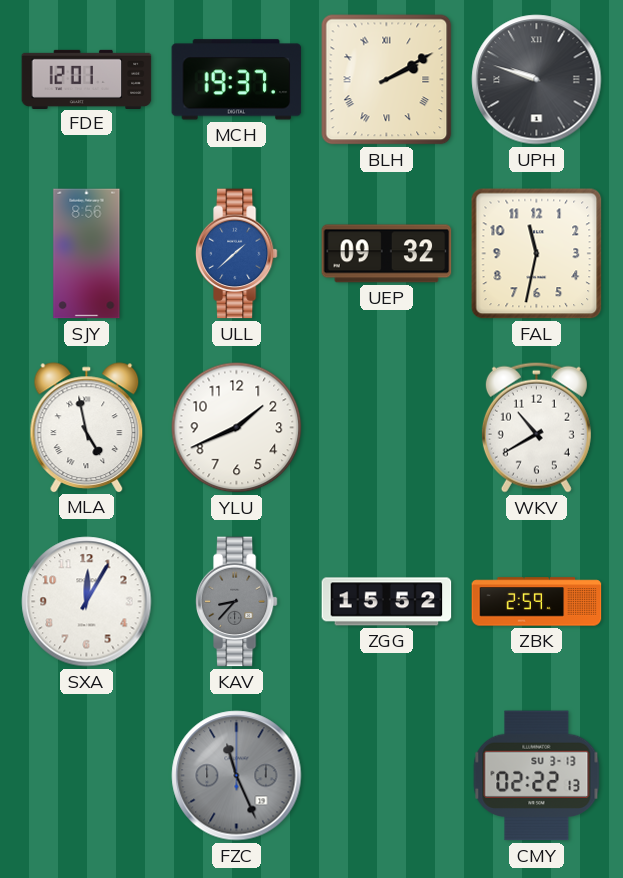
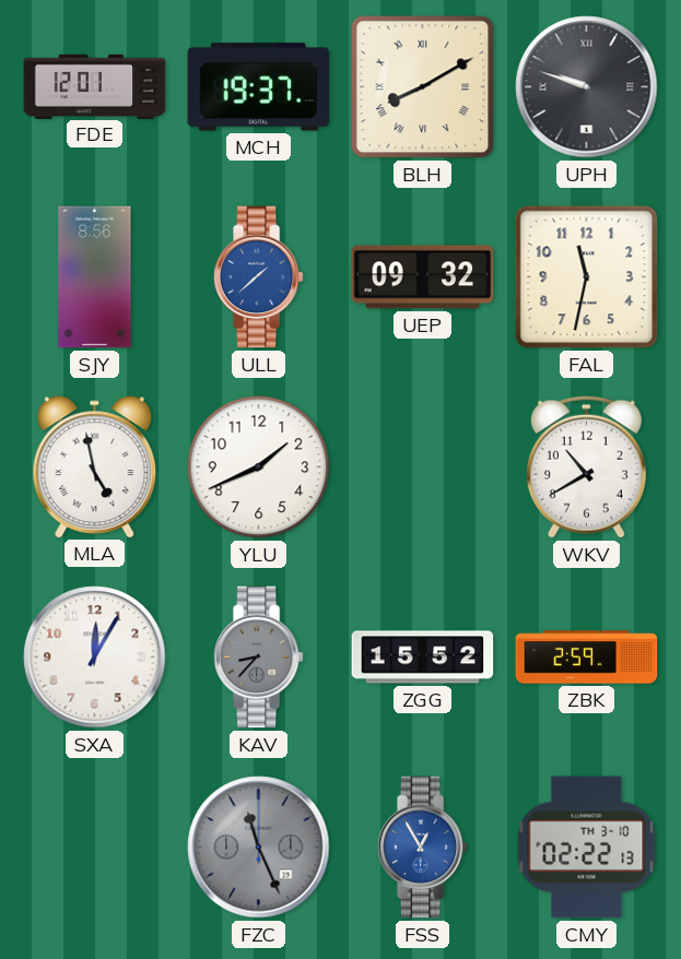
BLH: 2:10 -> 8:10 (423, 87)
FSS: none -> 12:55 (422, 848)
CMY date: SU 3-13 -> TH 3-10 (587, 848)
